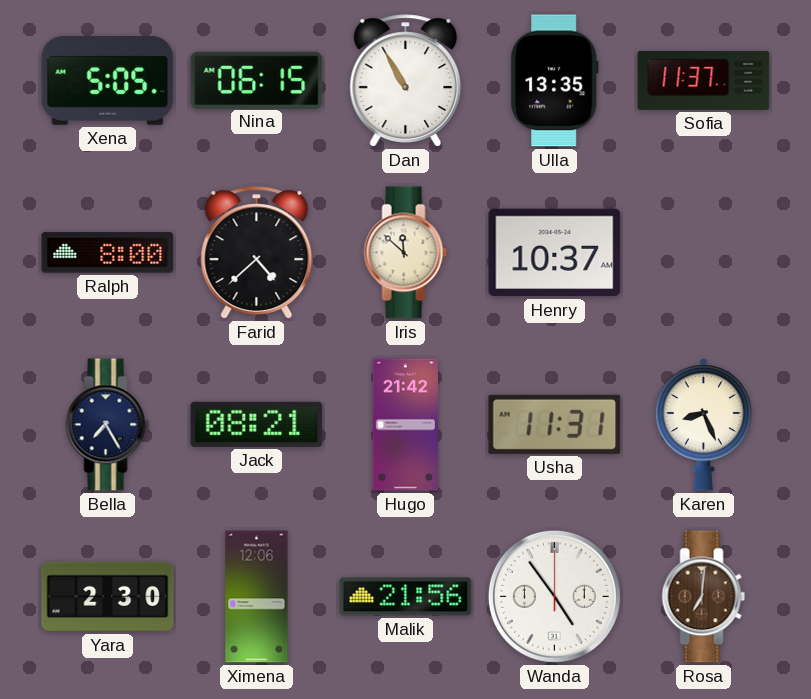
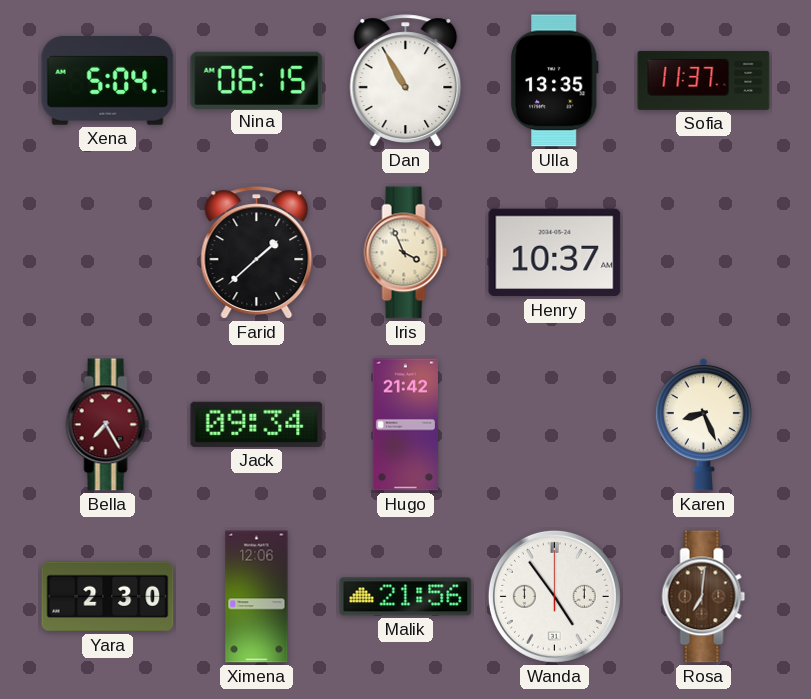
Xena: 5:05 -> 5:04 (108, 81)
Ralph: 8:00 -> none (108, 253)
Farid: 4:38 -> 1:38 (257, 253)
Iris: 11:52 -> 3:56 (406, 253)
Bella dial: navy -> burgundy (108, 425)
Jack: 08:21 -> 09:34 (257, 424)
Usha: 11:31 -> none (555, 424)
